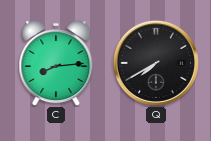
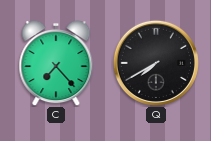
C: 8:14 -> 7:23 (56, 63)
